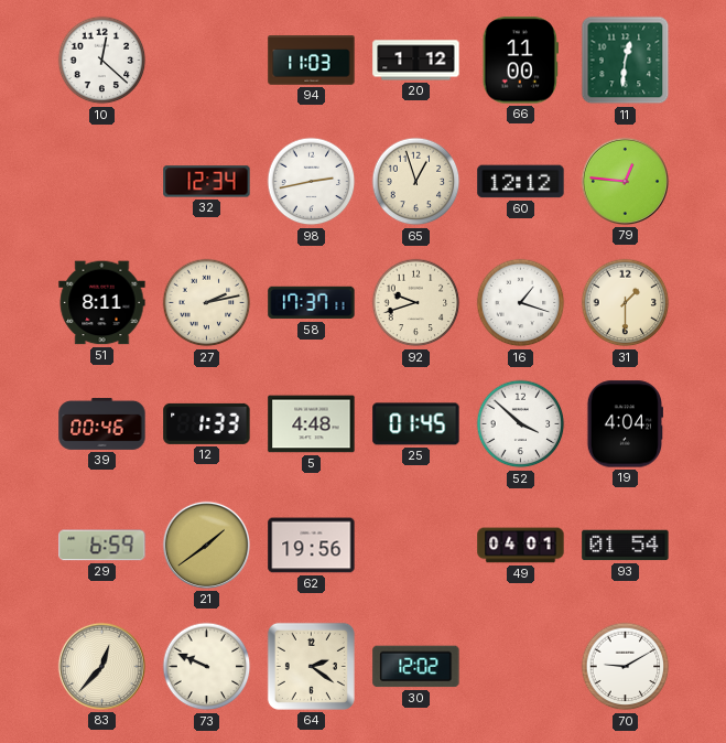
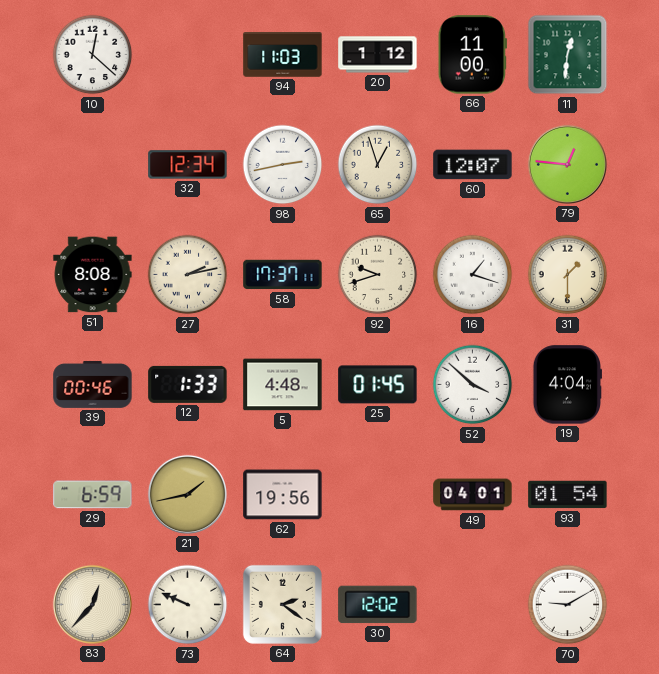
60: 12:12 -> 12:07 (473, 165)
51: 8:11 -> 8:08 (93, 275)
21: 1:39 -> 1:43 (187, 494)
